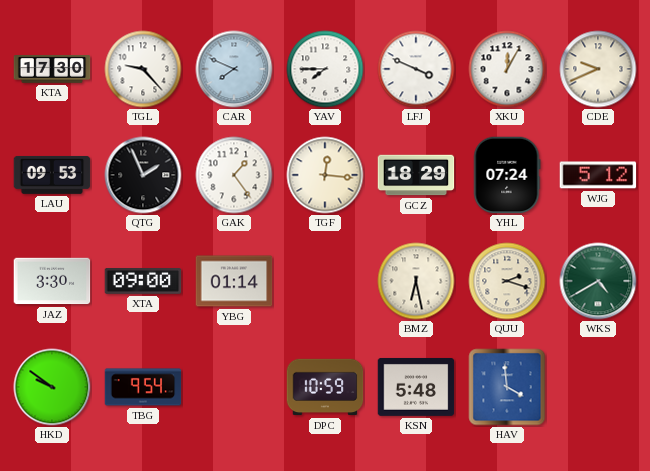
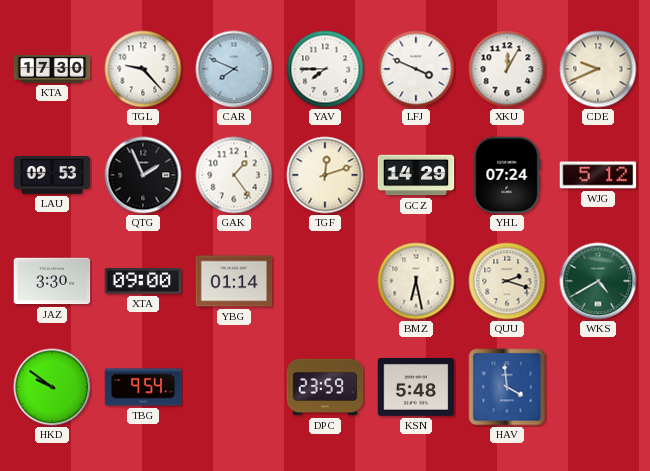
TGF: 12:16 -> 12:12 (325, 175)
GCZ: 18:29 -> 14:29 (416, 175)
DPC: 10:59 -> 23:59 (325, 387)
